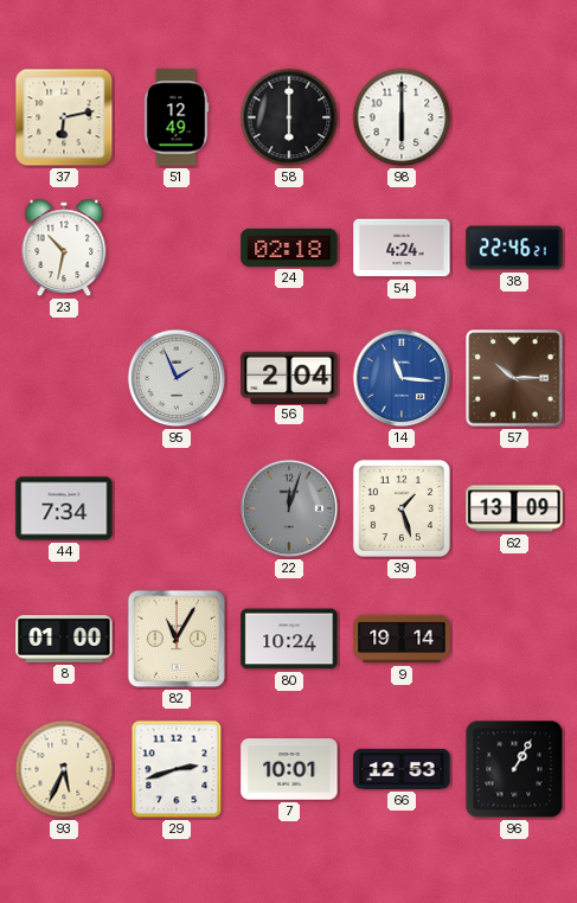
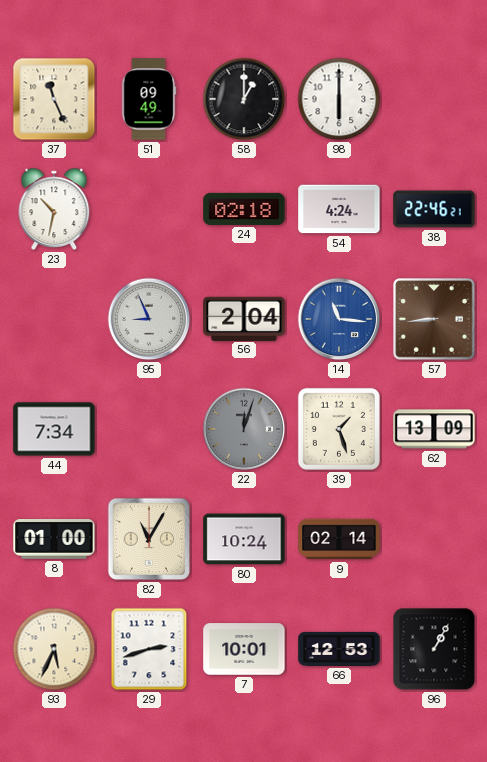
37: 6:13 -> 11:26 (54, 99)
51: 12:49 -> 09:49 (149, 99)
58: 6:00 -> 1:00 (244, 99)
95: 1:56 -> 8:56 (149, 319)
57: 10:15 -> 8:44 (434, 319)
9: 19:14 -> 02:14 (339, 539)
